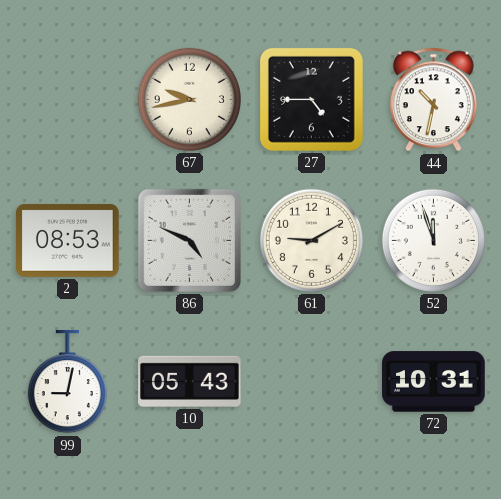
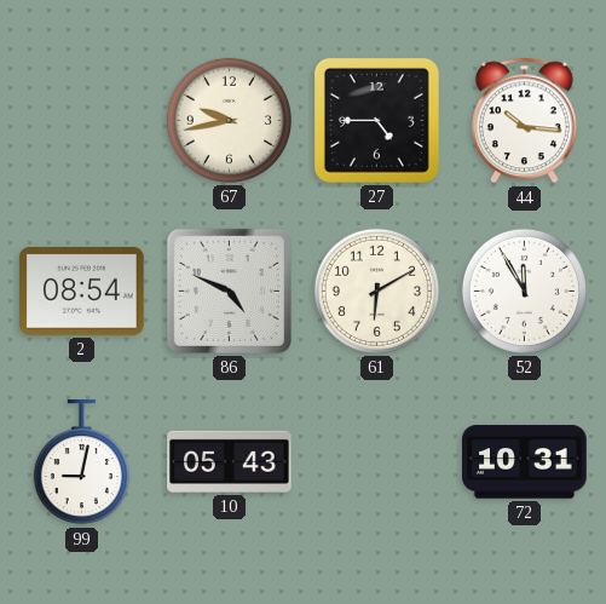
44: 10:32 -> 10:16 (524, 121)
2: 08:53 -> 08:54 (82, 291)
61: 9:10 -> 6:10 (376, 291)
52: 11:57 -> 11:55 (524, 291)
